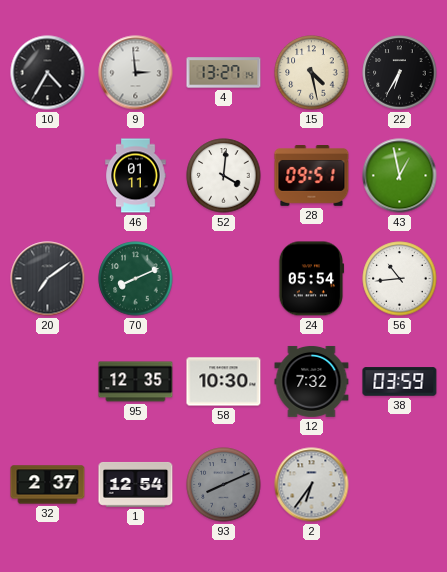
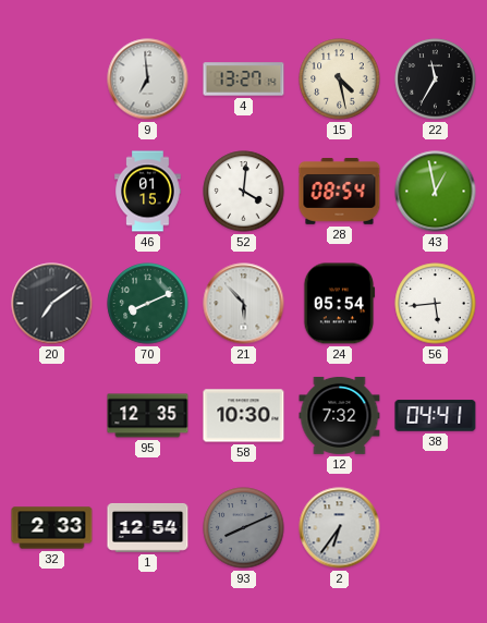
10: 4:35 -> none (48, 73)
9: 2:59 -> 6:59 (148, 80)
22: 6:35 -> 11:35 (436, 80)
46: 01:11 -> 01:15 (148, 192)
28: 09:51 -> 08:54 (340, 192)
21: none -> 5:53 (244, 304)
56: 10:44 -> 5:44 (436, 304)
38: 03:59 -> 04:41 (436, 416)
32: 2:37 -> 2:33 (52, 528)
